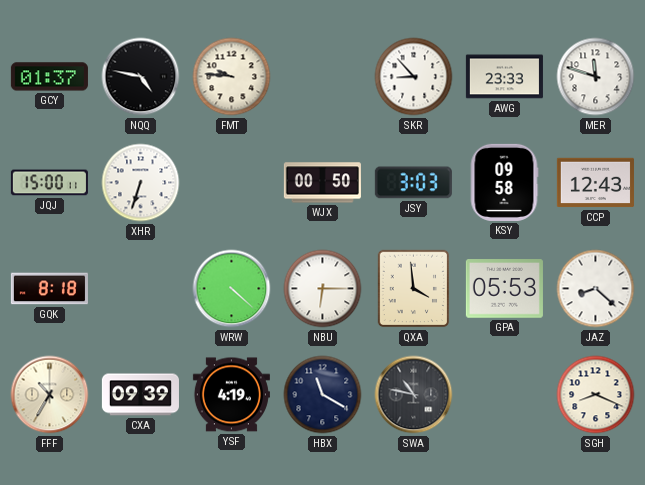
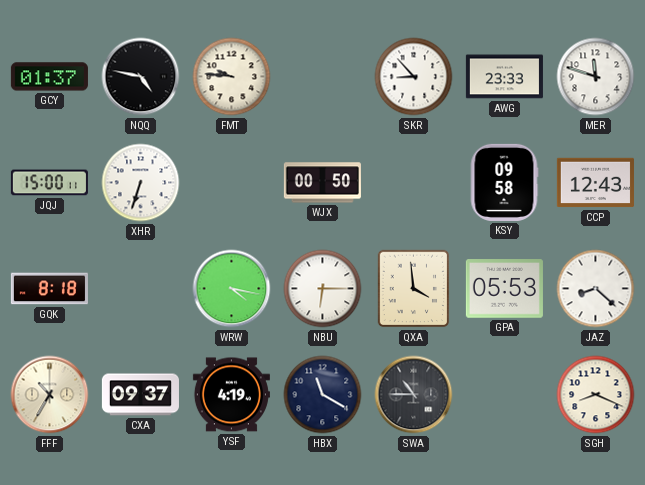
JSY: 3:03 -> none (413, 183)
WRW: 4:22 -> 4:17 (232, 289)
CXA: 09:39 -> 09:37 (140, 395)
SWA: 10:47 -> 10:45 (414, 395)
